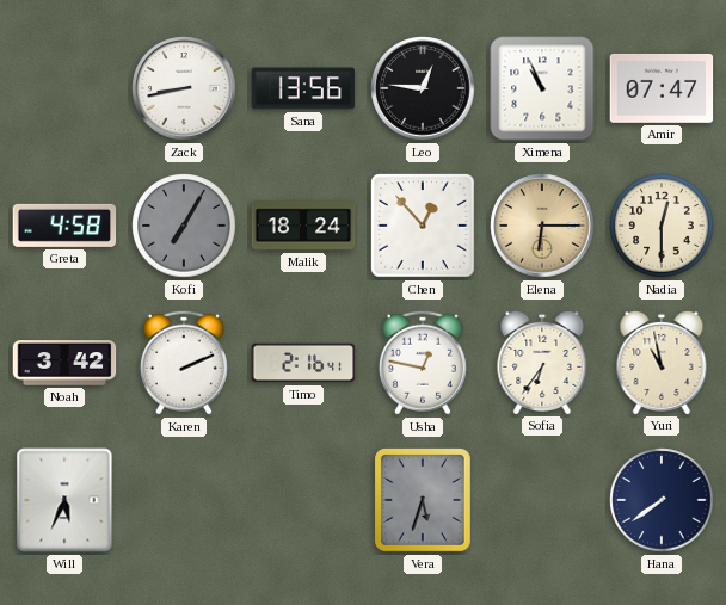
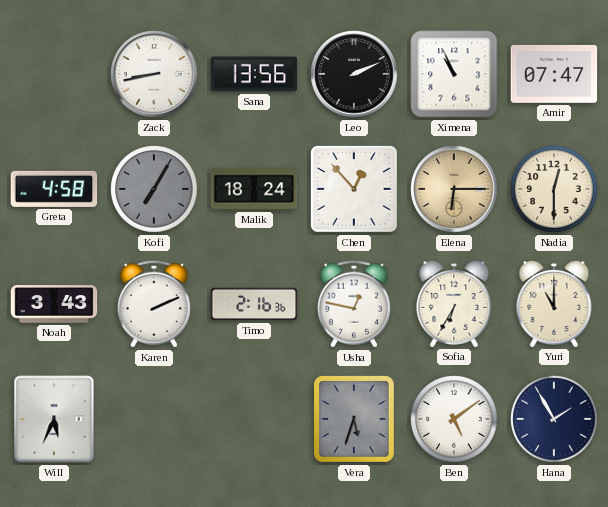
Leo: 12:46 -> 2:11 (354, 74)
Noah: 3:42 -> 3:43 (54, 304)
Timo: 2:16:41 -> 2:16:36 (254, 304)
Sofia: 6:36 -> 6:35 (454, 303)
Yuri: 10:58 -> 11:00 (554, 303)
Ben: none -> 5:09 (454, 419)
Hana: 7:39 -> 1:55 (554, 419)
